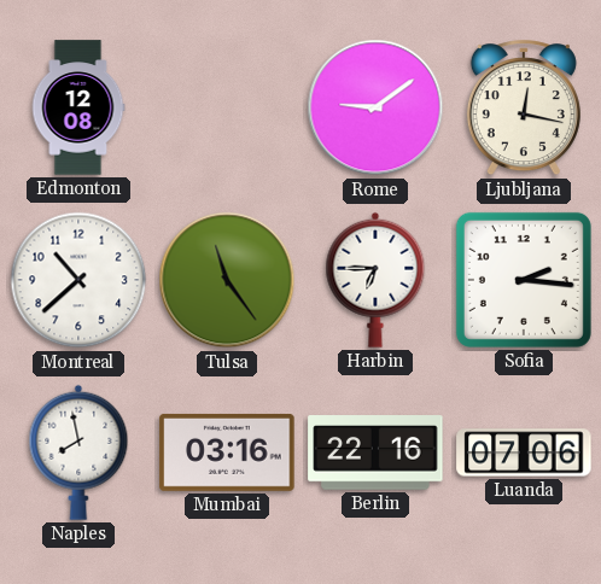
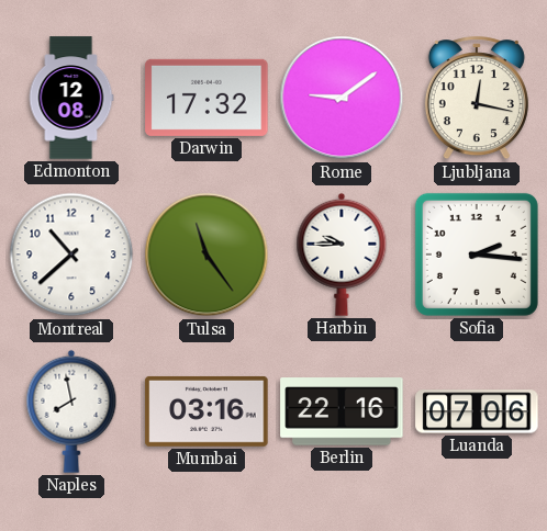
Darwin: none -> 17:32 (206, 98)
Harbin: 6:45 -> 9:45 (342, 255)
